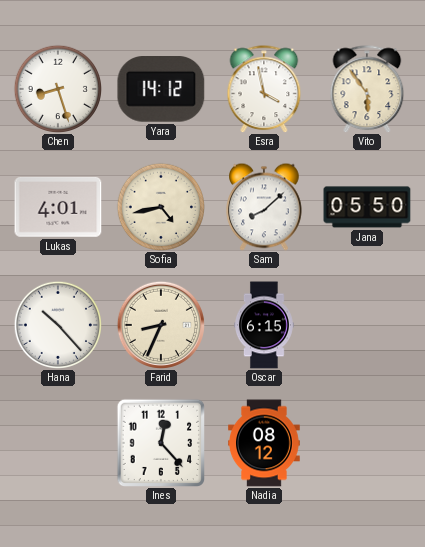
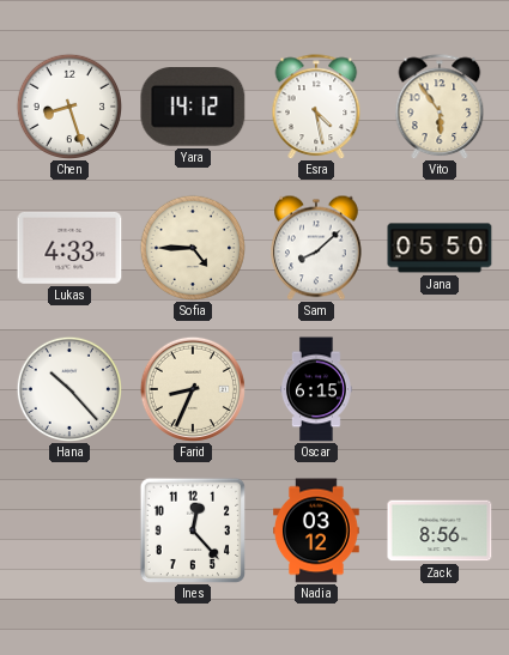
Esra: 3:58 -> 4:28 (316, 107)
Lukas: 4:01 -> 4:33 (69, 248)
Sofia: 4:43 -> 4:45 (192, 247)
Nadia: 08:12 -> 03:12 (317, 530)
Zack: none -> 8:56 (440, 530)
